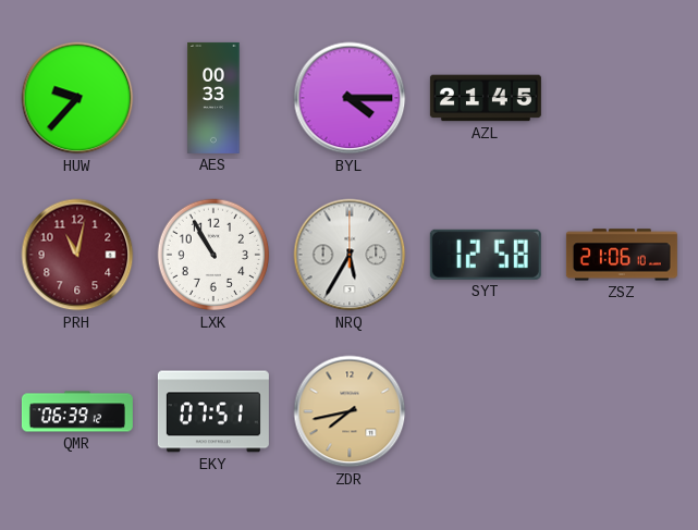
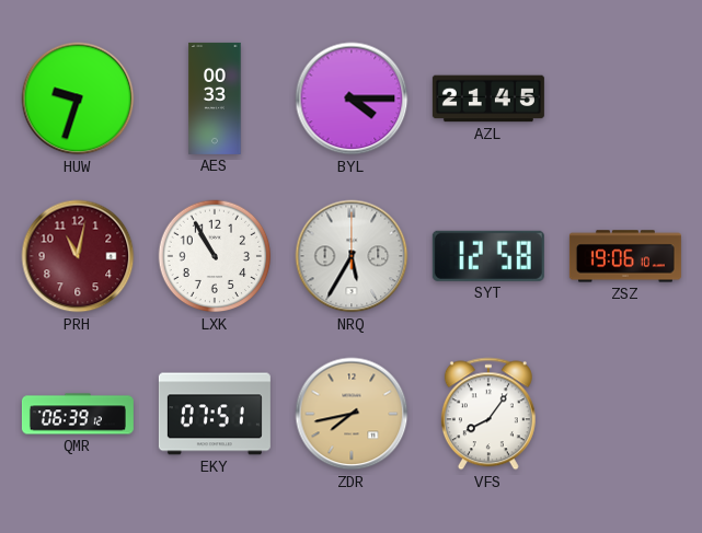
HUW: 9:37 -> 9:33 (78, 99)
ZSZ: 21:06 -> 19:06 (625, 256)
VFS: none -> 8:06 (488, 414)
